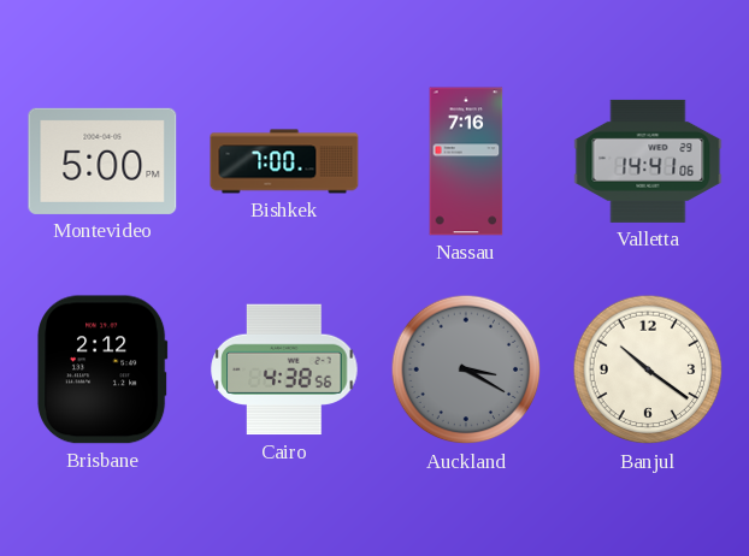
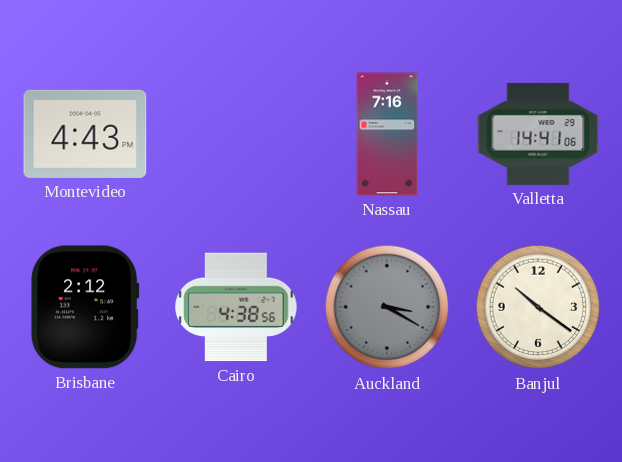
Montevideo: 5:00 -> 4:43 (85, 134)
Bishkek: 7:00 -> none (284, 161)
